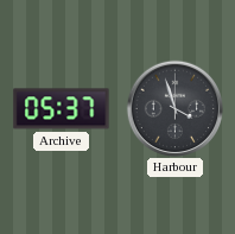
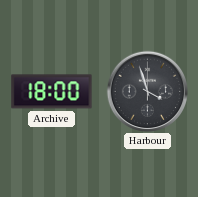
Archive: 05:37 -> 18:00 (52, 92)
